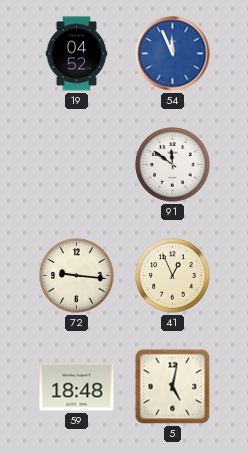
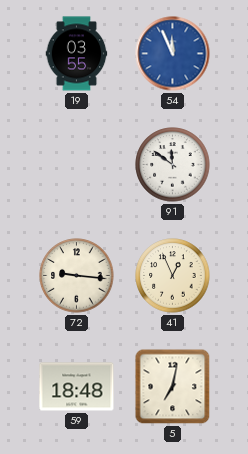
19: 04:52 -> 03:55 (77, 54)
5: 5:02 -> 7:02 (173, 387)
